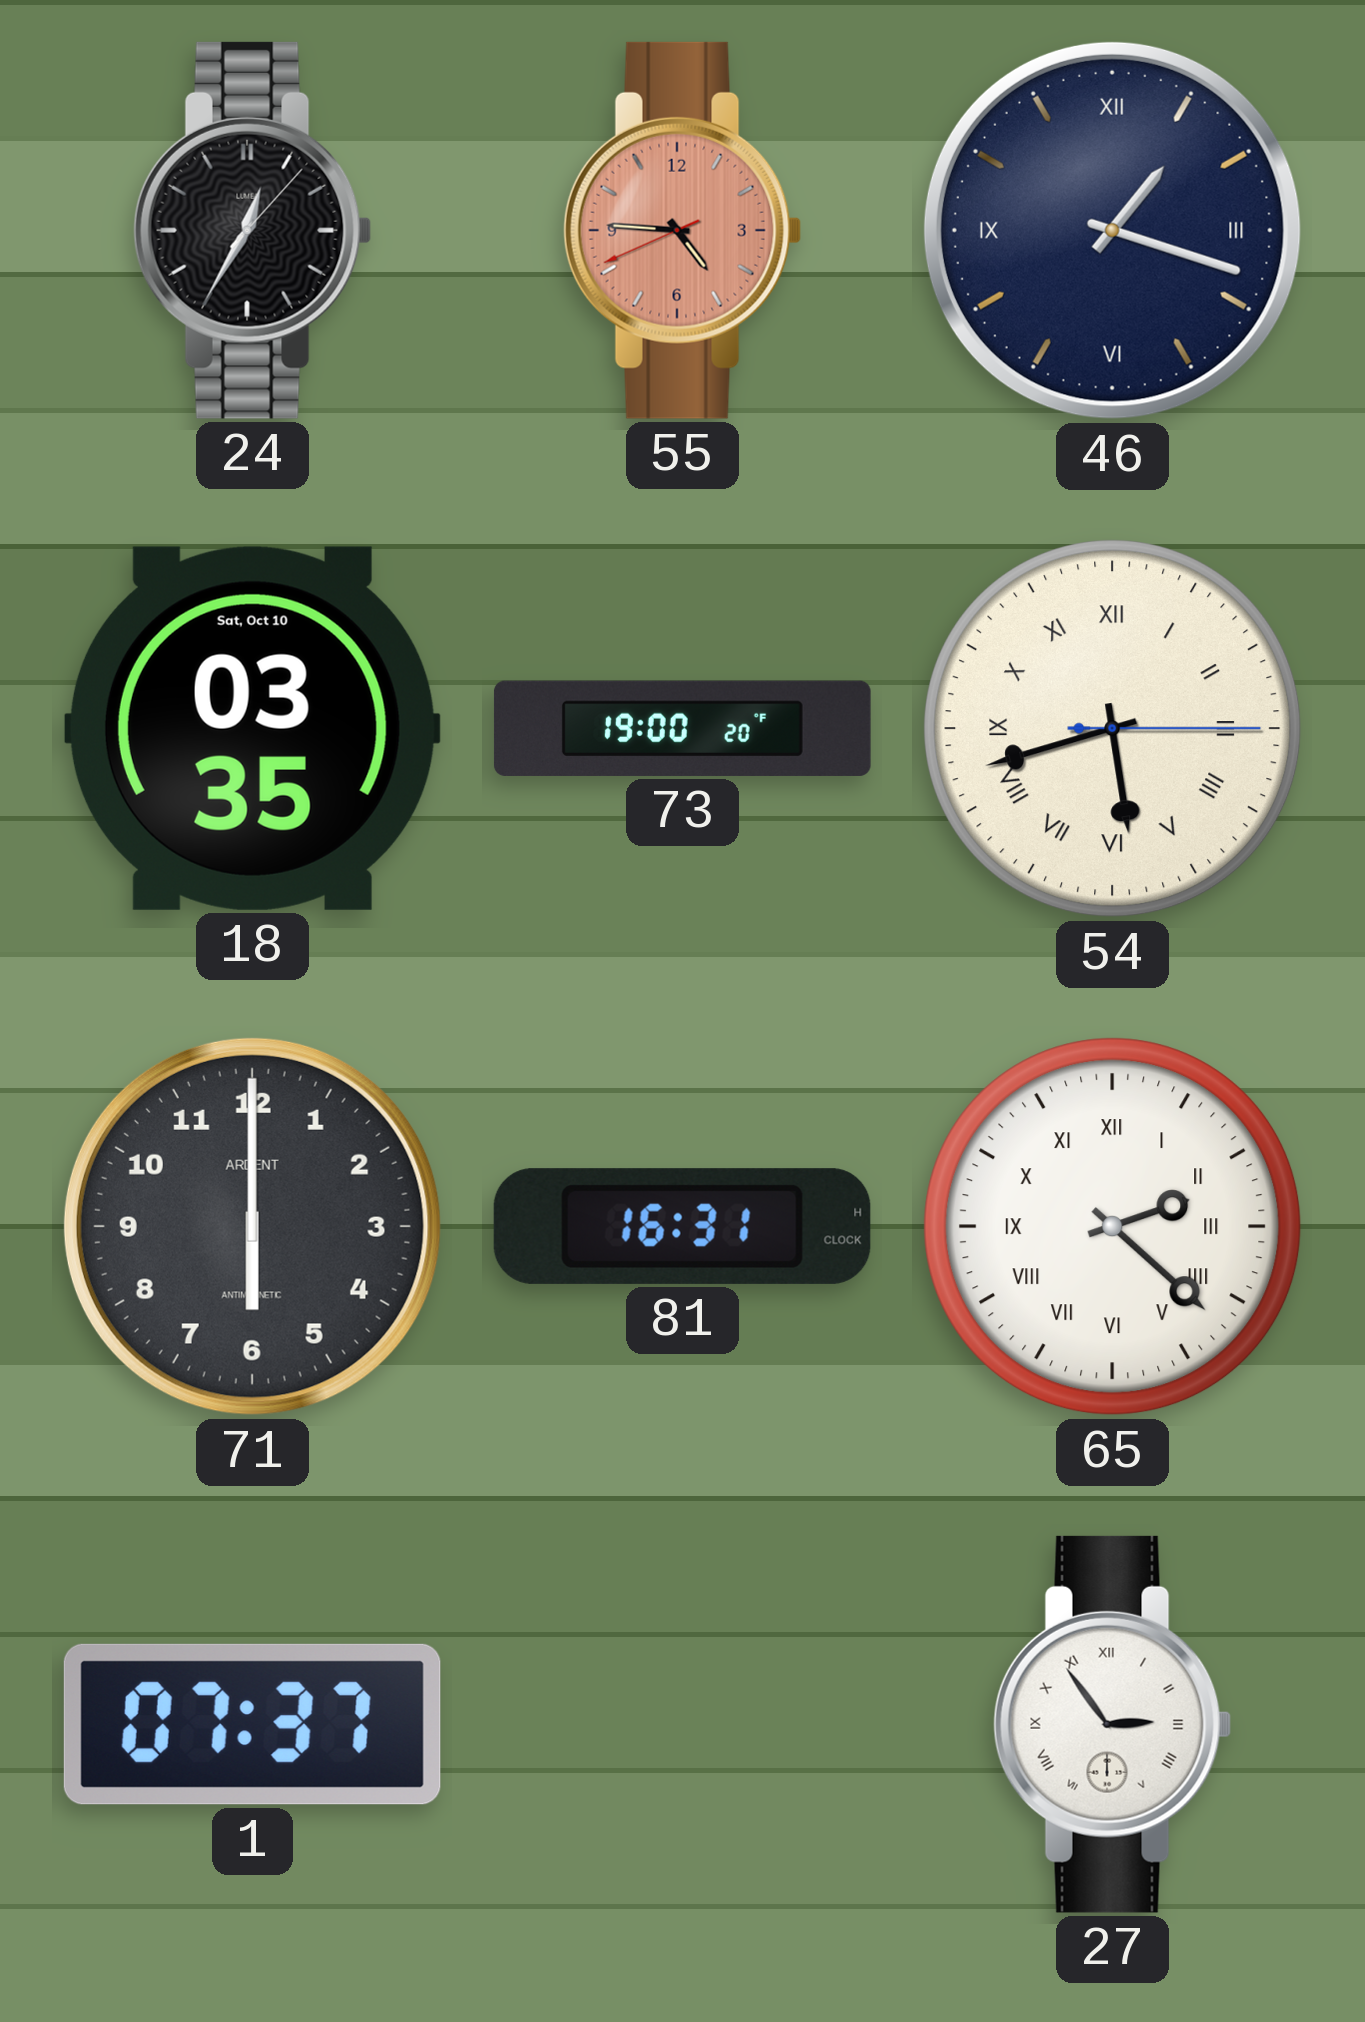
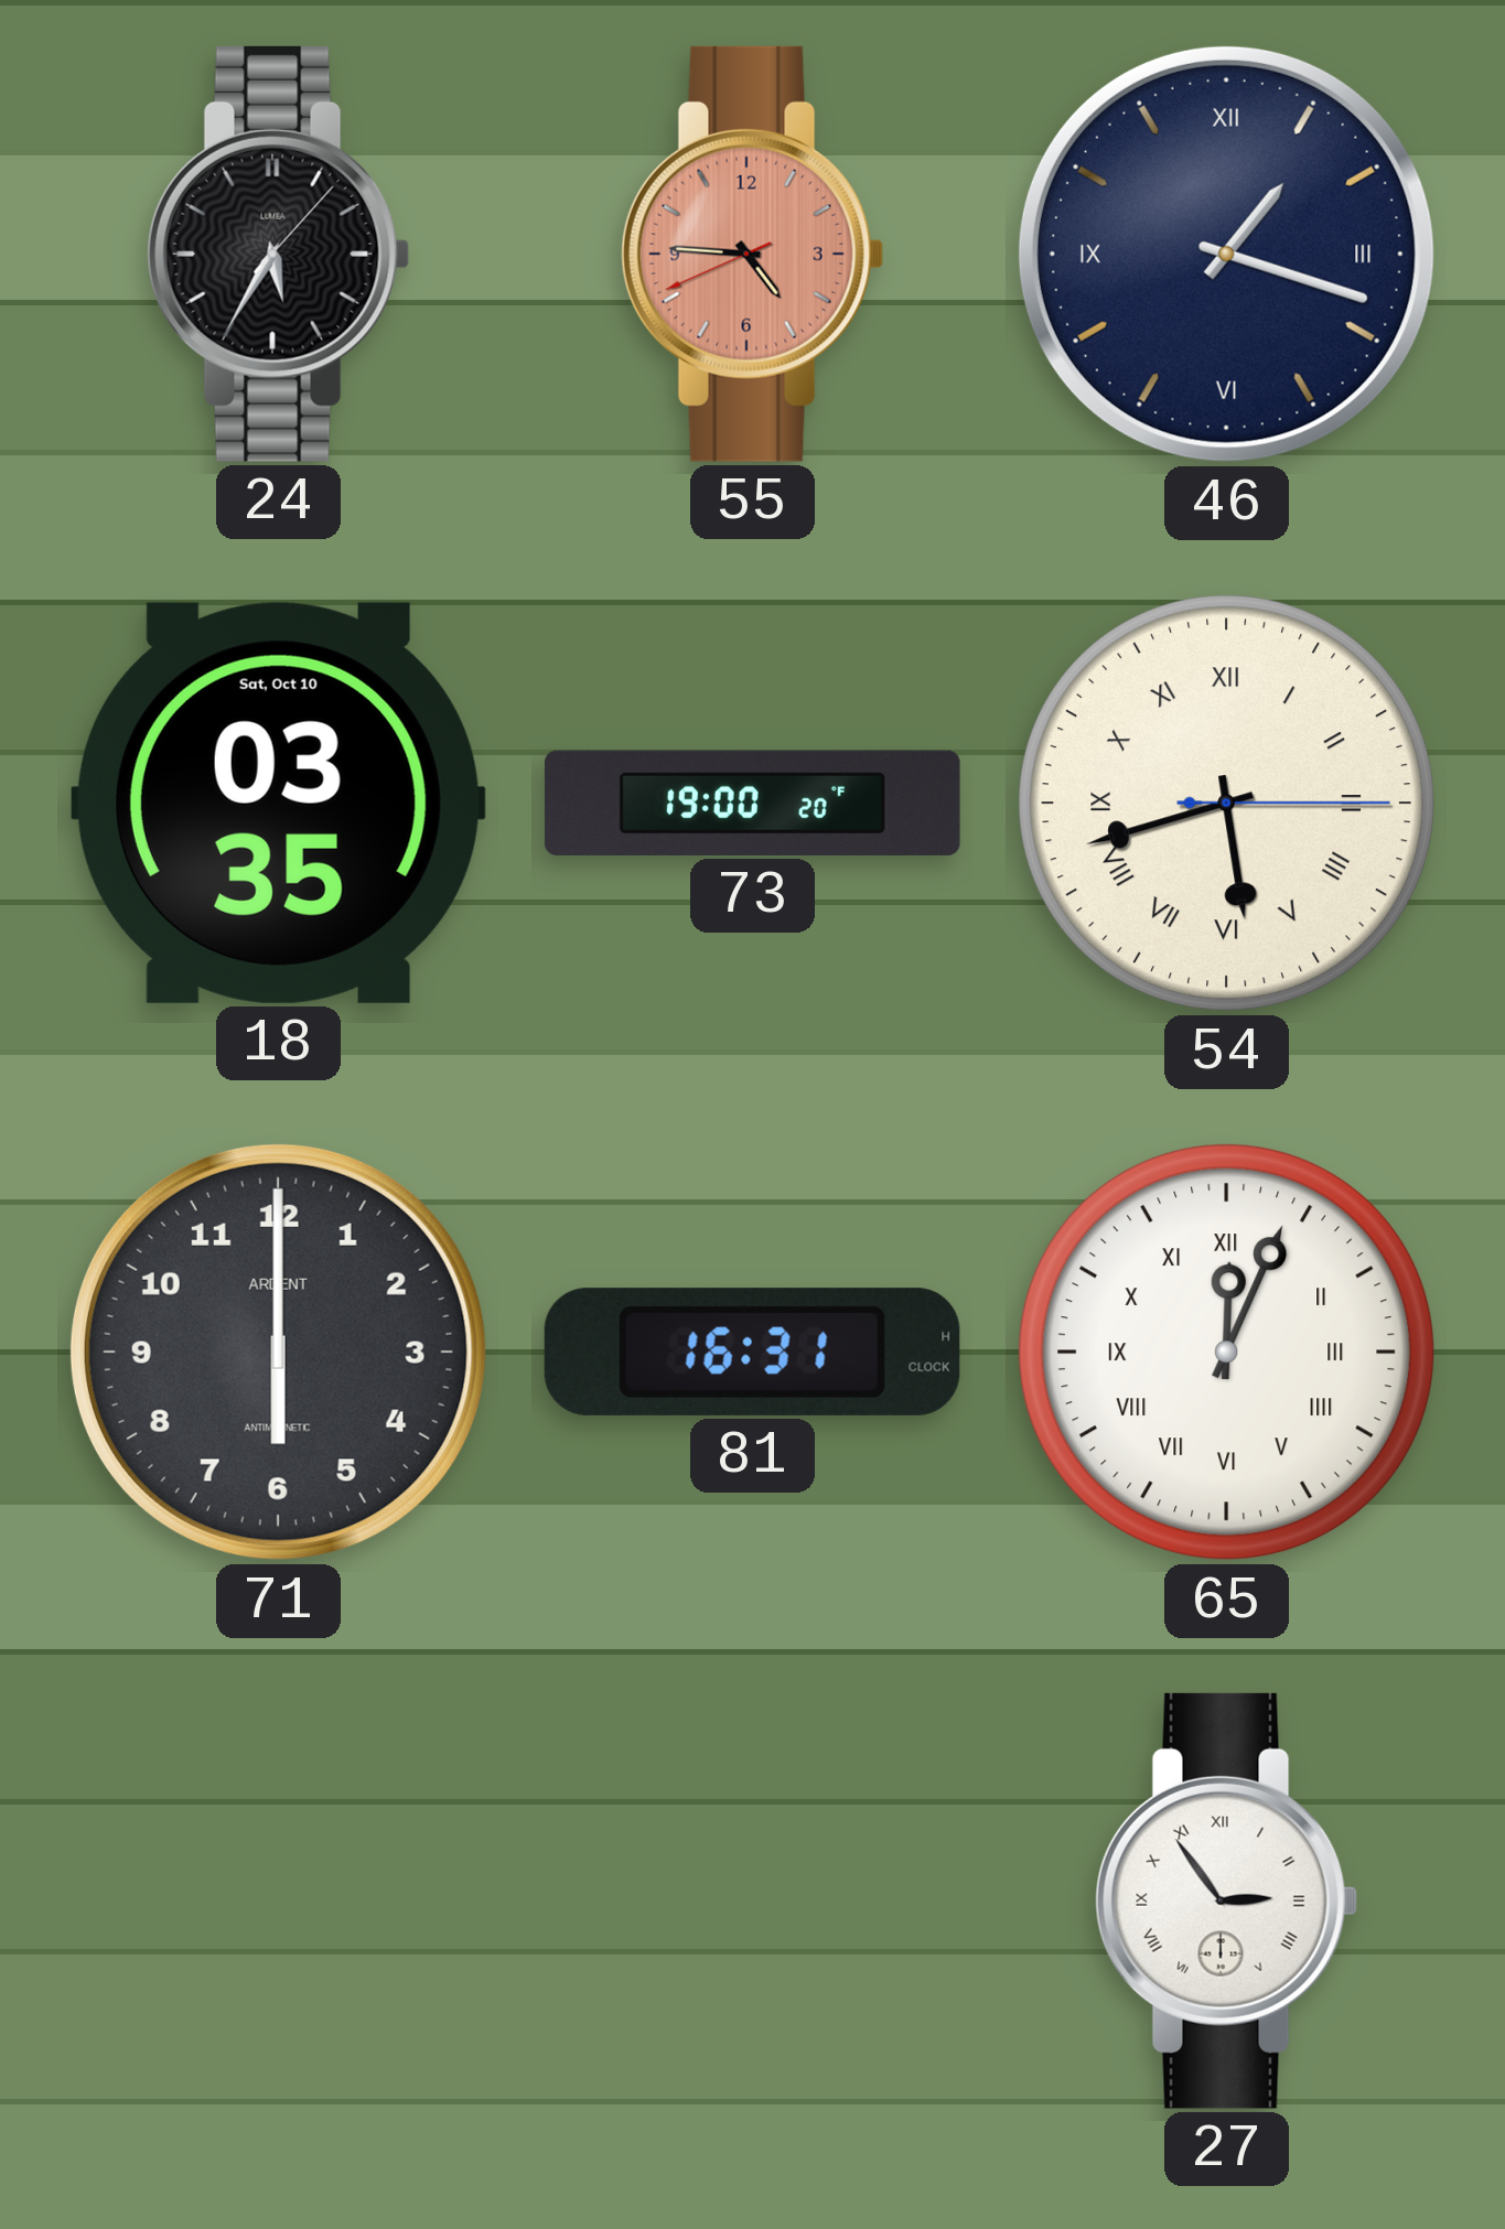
24: 12:35 -> 5:35 (279, 254)
65: 2:22 -> 12:04 (1227, 1353)
1: 07:37 -> none (252, 1724)
